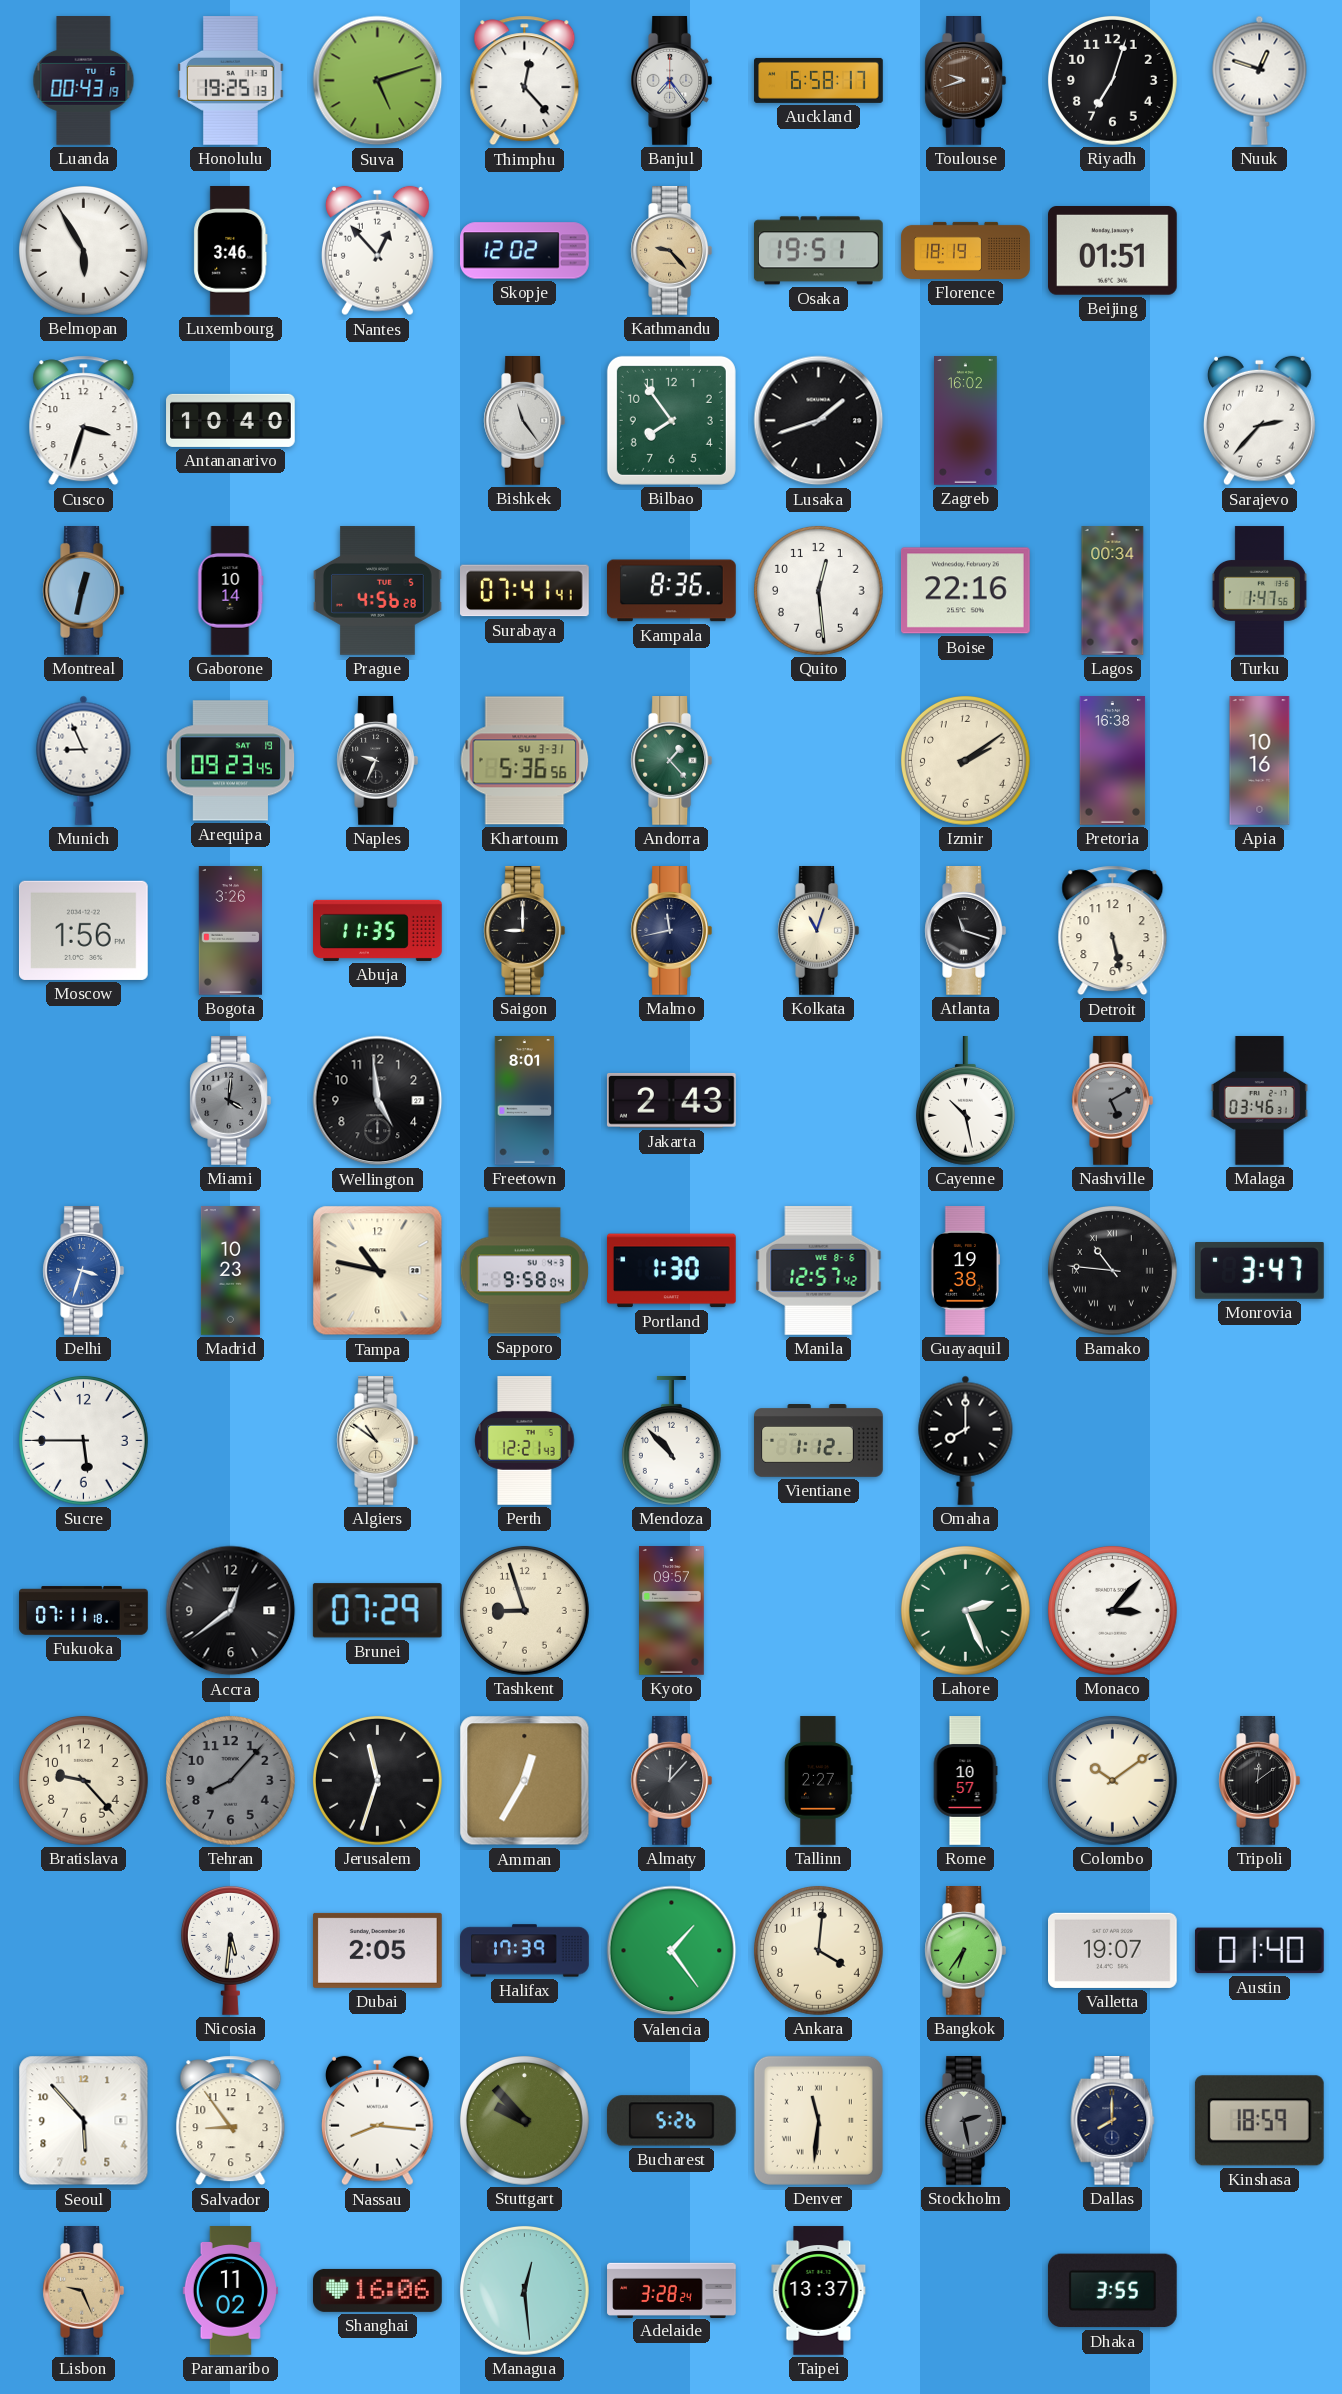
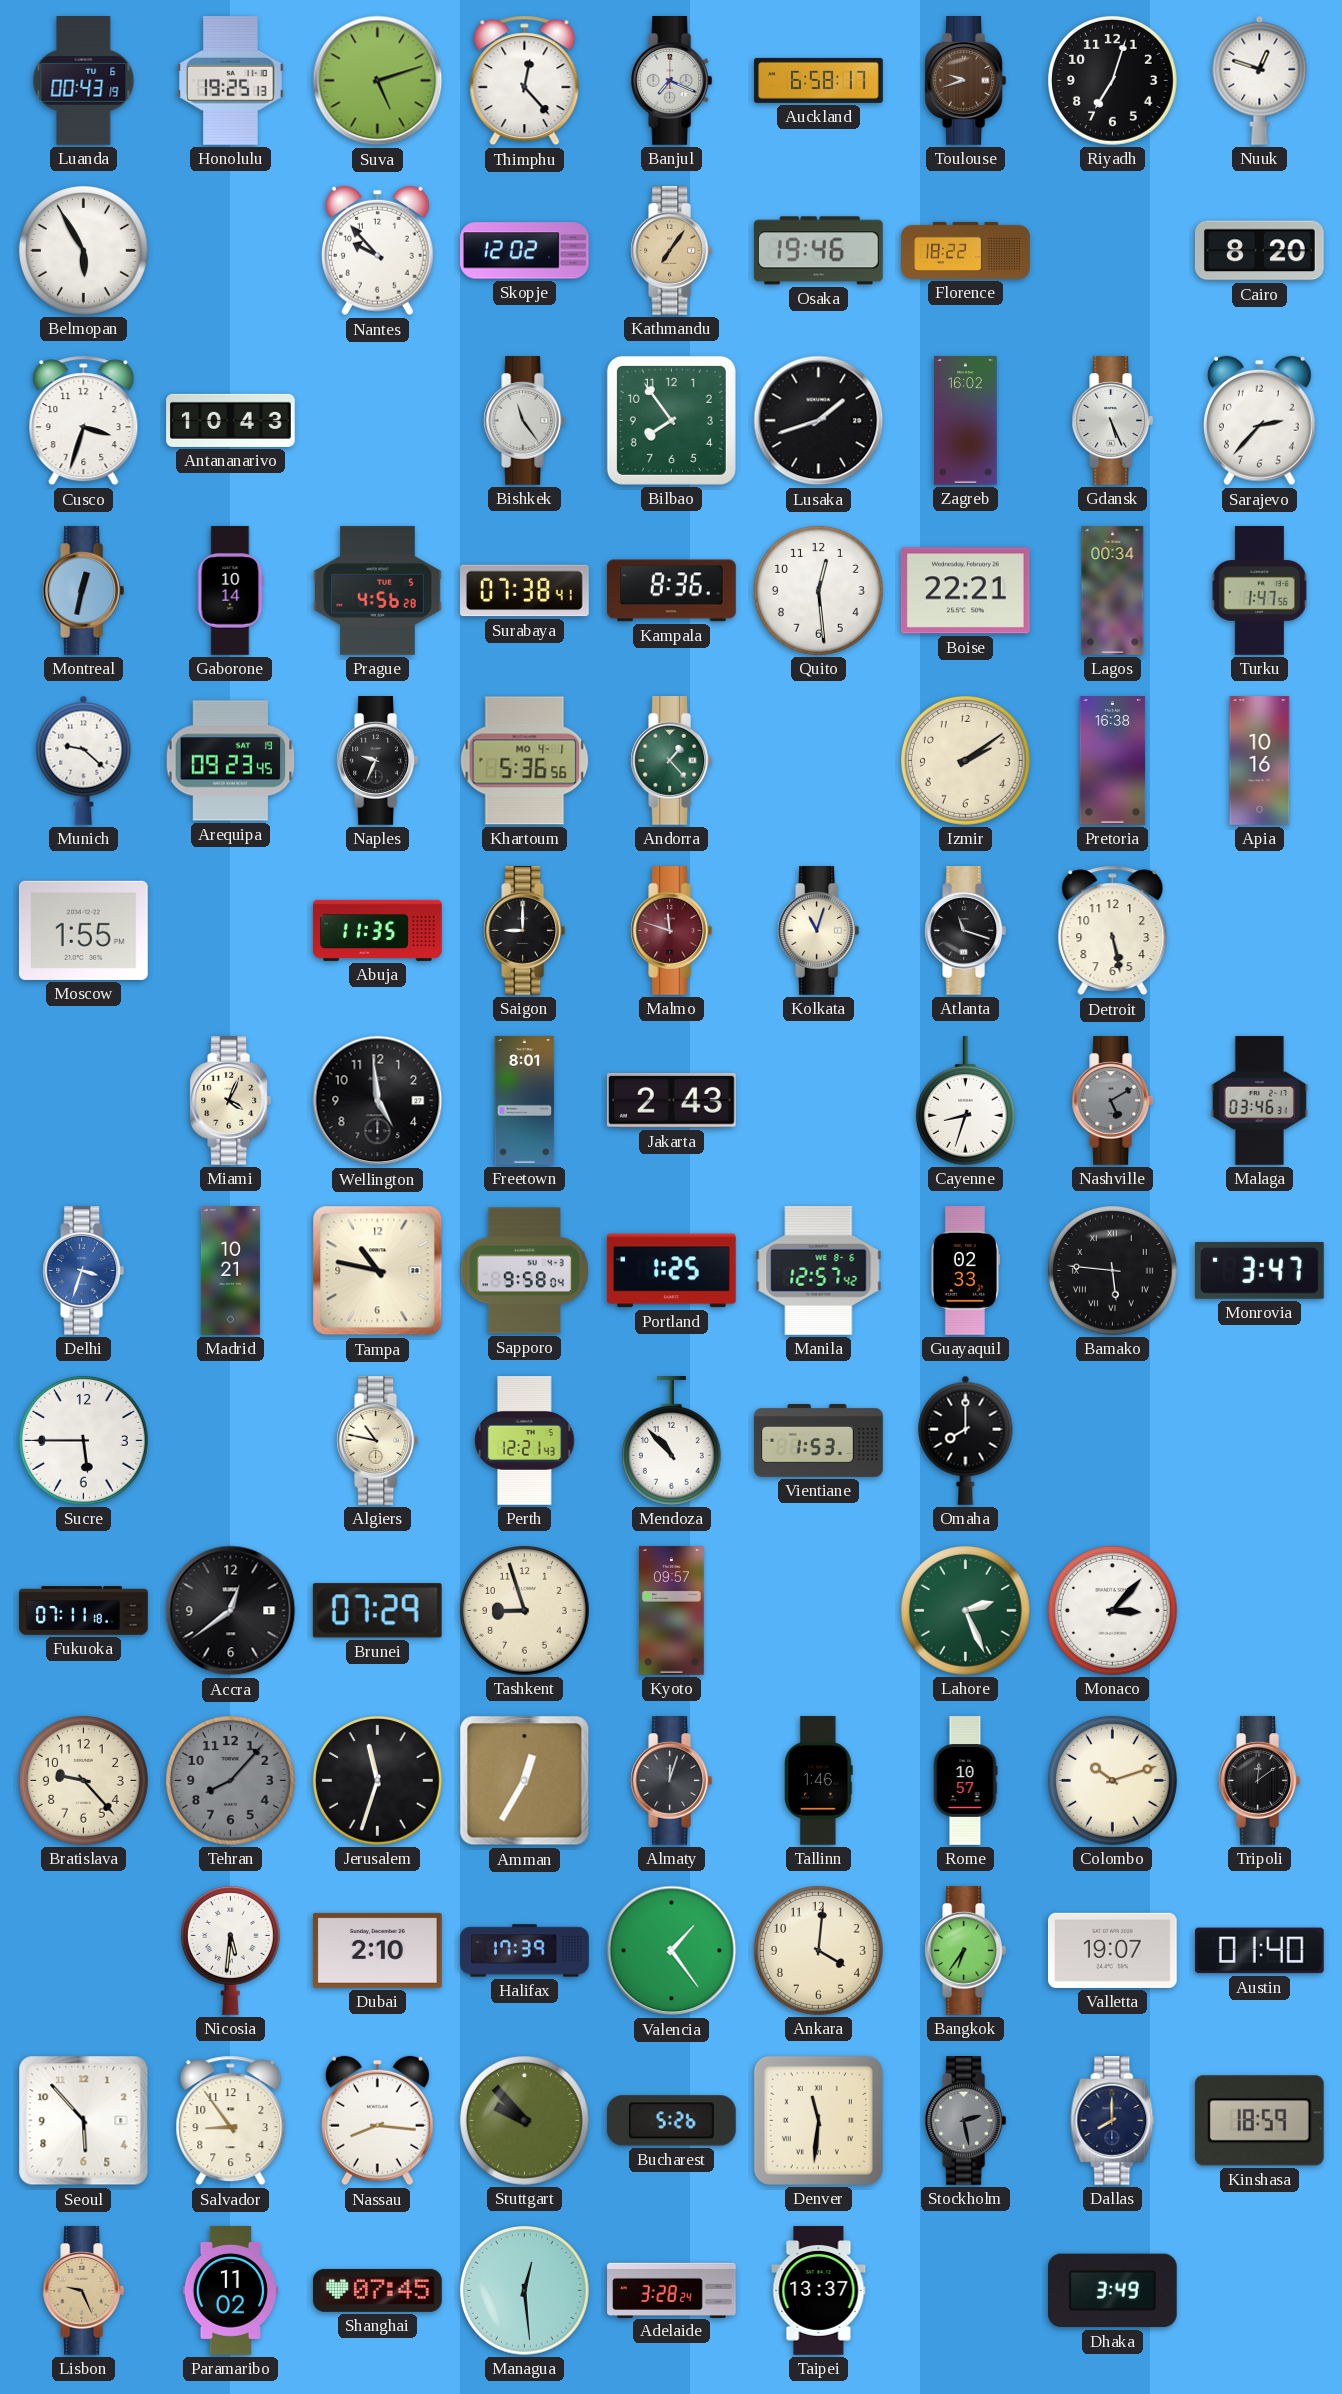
Banjul: 7:24 -> 7:19 (672, 81)
Luxembourg: 3:46 -> none (231, 251)
Nantes: 12:53 -> 9:53 (377, 251)
Kathmandu: 9:23 -> 7:06 (672, 251)
Osaka: 19:51 -> 19:46 (818, 251)
Florence: 18:19 -> 18:22 (966, 250)
Beijing: 01:51 -> none (1113, 251)
Cairo: none -> 8:20 (1260, 251)
Antananarivo: 10:40 -> 10:43 (231, 420)
Gdansk: none -> 5:26 (1113, 421)
Surabaya: 07:41 -> 07:38 (525, 591)
Boise: 22:16 -> 22:21 (966, 591)
Munich: 8:56 -> 9:22 (84, 760)
Khartoum date: SU 3-31 -> MO 4-1 (525, 761)
Moscow: 1:56 -> 1:55 (83, 930)
Bogota: 3:26 -> none (230, 931)
Malmo: 11:43 -> 11:48 (672, 931)
Malmo dial: navy -> burgundy (672, 931)
Miami: 4:01 -> 4:04 (231, 1101)
Miami dial: grey -> cream (231, 1101)
Cayenne: 10:28 -> 8:33 (965, 1101)
Madrid: 10:23 -> 10:21 (230, 1271)
Portland: 1:30 -> 1:25 (671, 1271)
Guayaquil: 19:38 -> 02:33 (965, 1271)
Bamako: 10:46 -> 5:46 (1113, 1271)
Algiers: 10:51 -> 10:47 (378, 1441)
Vientiane: 1:12 -> 1:53 (819, 1441)
Almaty: 12:07 -> 12:03 (672, 1781)
Tallinn: 2:27 -> 1:46 (819, 1781)
Colombo: 10:09 -> 10:12 (1113, 1781)
Dubai: 2:05 -> 2:10 (377, 1950)
Shanghai: 16:06 -> 07:45 (378, 2290)
Dhaka: 3:55 -> 3:49 (1112, 2291)
